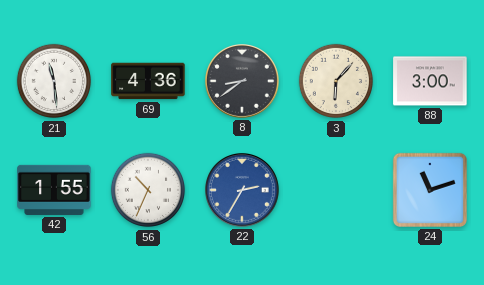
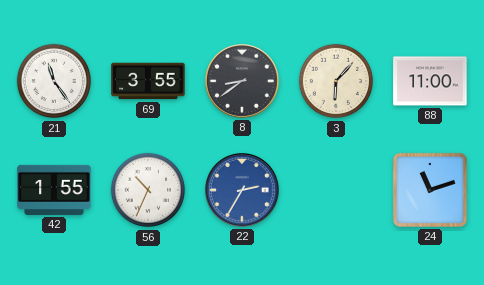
21: 11:29 -> 11:24 (54, 81)
69: 4:36 -> 3:55 (148, 81)
88: 3:00 -> 11:00 (430, 81)
